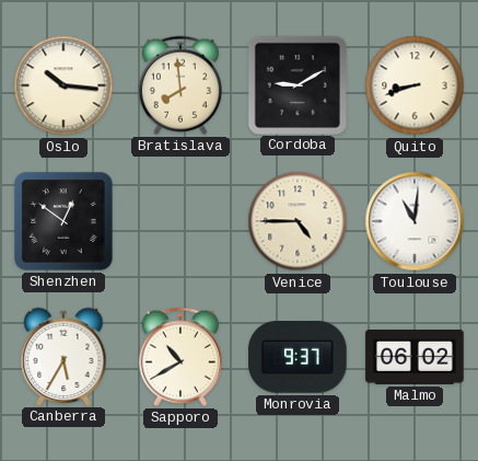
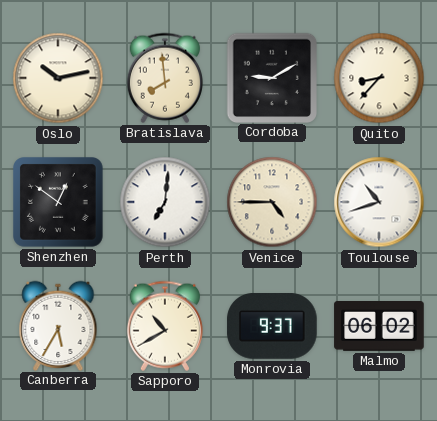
Oslo: 10:16 -> 10:13 (58, 78)
Quito: 8:42 -> 8:37 (379, 78)
Perth: none -> 7:01 (165, 202)
Toulouse: 11:01 -> 10:42 (379, 202)
